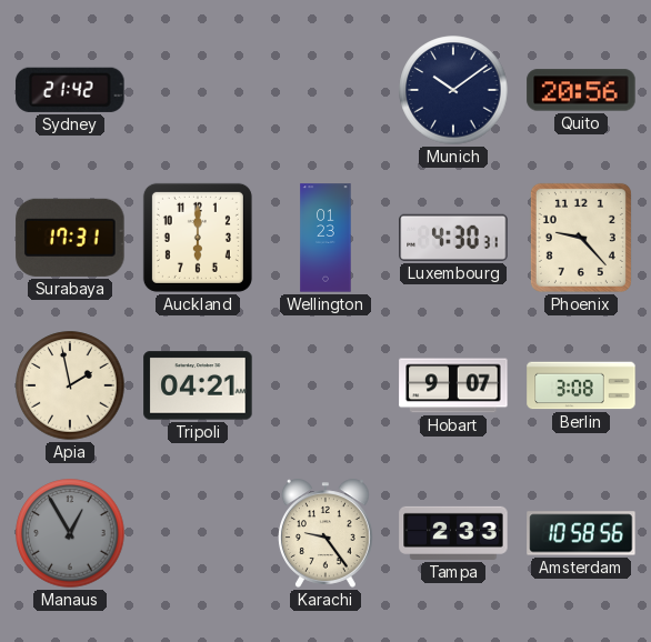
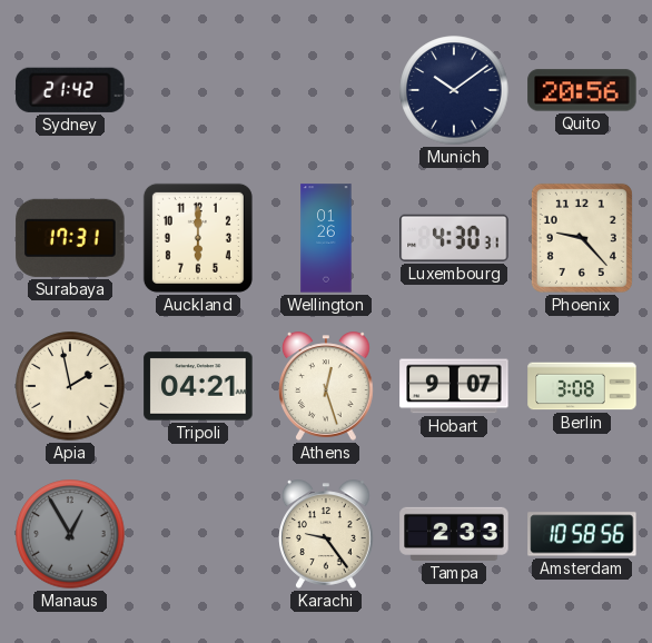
Wellington: 01:23 -> 01:26 (326, 238)
Athens: none -> 12:27 (326, 386)
